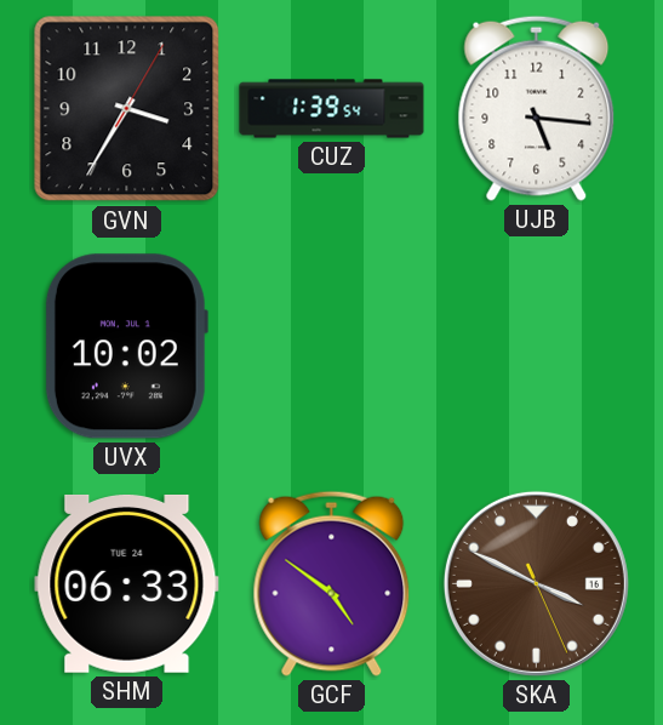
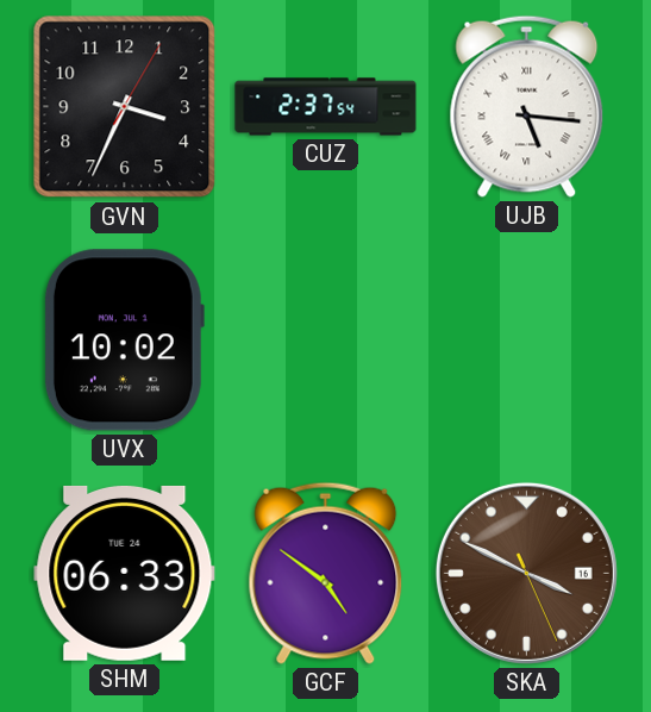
GVN: 3:35 -> 3:34 (125, 107)
CUZ: 1:39 -> 2:37 (326, 107)
UJB numerals: Arabic -> Roman (527, 106)
